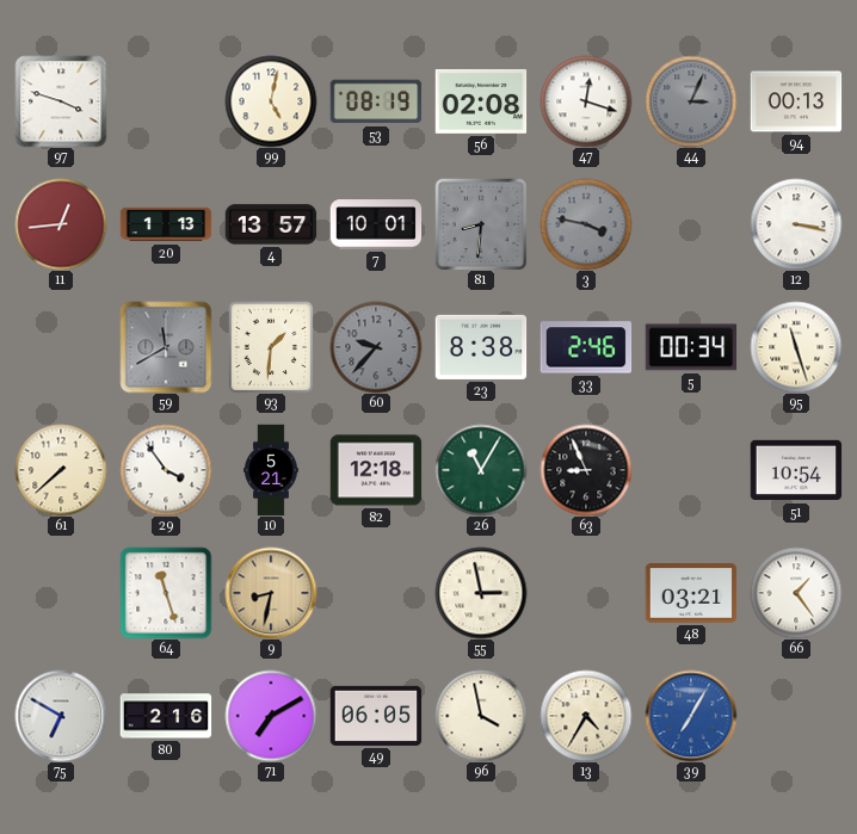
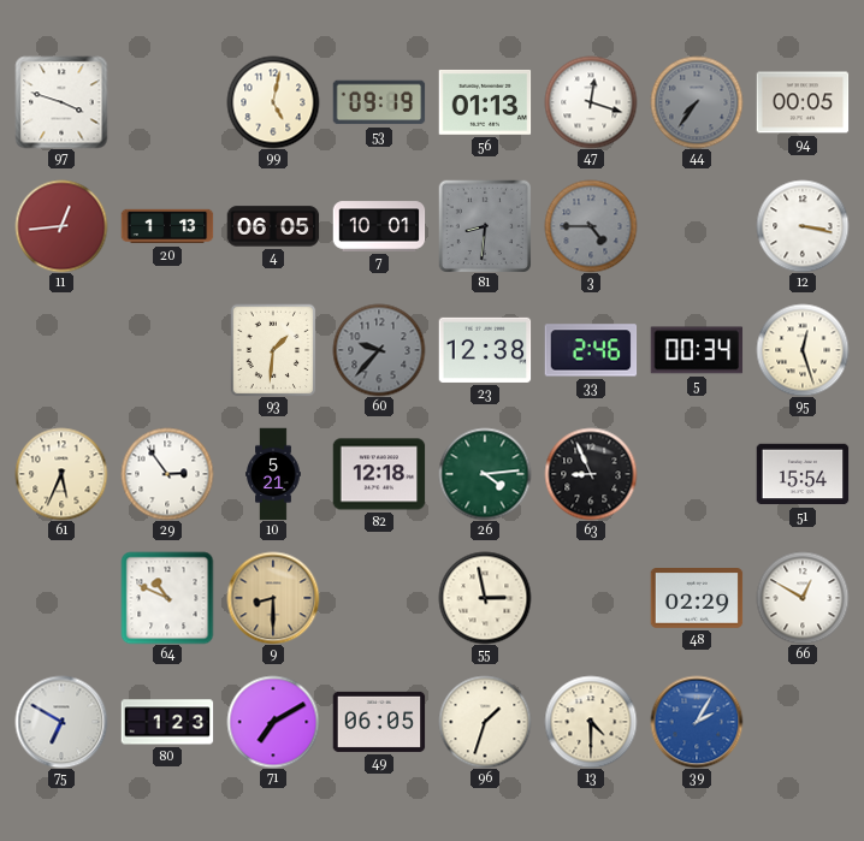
53: 08:19 -> 09:19 (379, 102)
56: 02:08 -> 01:13 (485, 102)
44: 3:04 -> 7:36 (697, 102)
94: 00:13 -> 00:05 (803, 102)
4: 13:57 -> 06:05 (273, 226)
3: 3:47 -> 4:45 (591, 226)
59: 11:40 -> none (166, 347)
23: 8:38 -> 12:38 (485, 350)
95: 11:27 -> 12:27 (803, 350)
61: 7:38 -> 5:34 (61, 474)
29: 3:54 -> 2:54 (167, 474)
26: 11:05 -> 4:14 (485, 474)
51: 10:54 -> 15:54 (803, 474)
64: 11:27 -> 10:49 (167, 598)
9: 8:32 -> 8:30 (273, 598)
48: 03:21 -> 02:29 (697, 598)
66: 1:24 -> 12:50 (803, 598)
80: 2:16 -> 1:23 (167, 722)
96: 3:58 -> 1:33 (485, 722)
13: 4:35 -> 4:30 (591, 722)
39: 7:05 -> 2:05 (697, 722)
